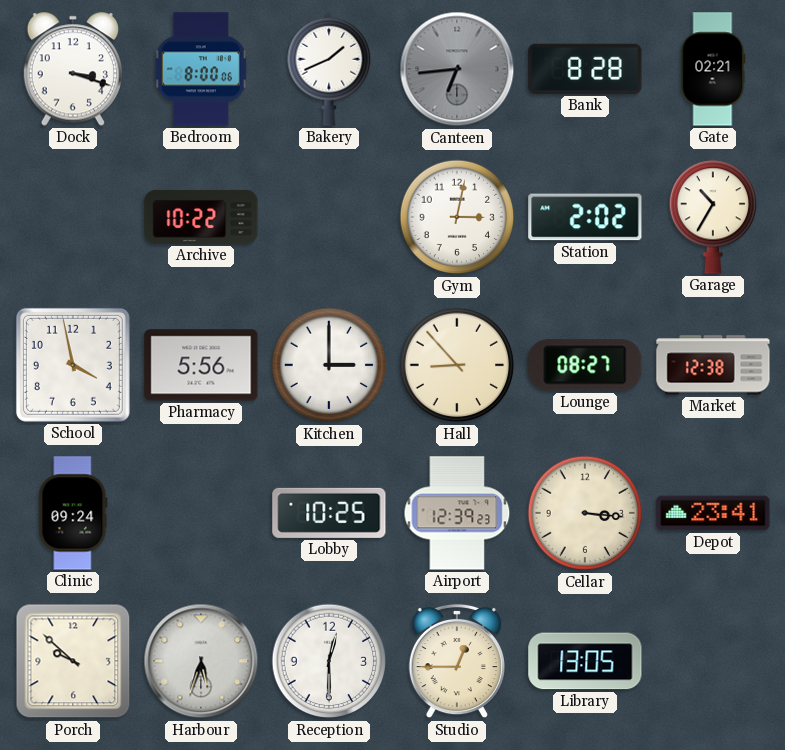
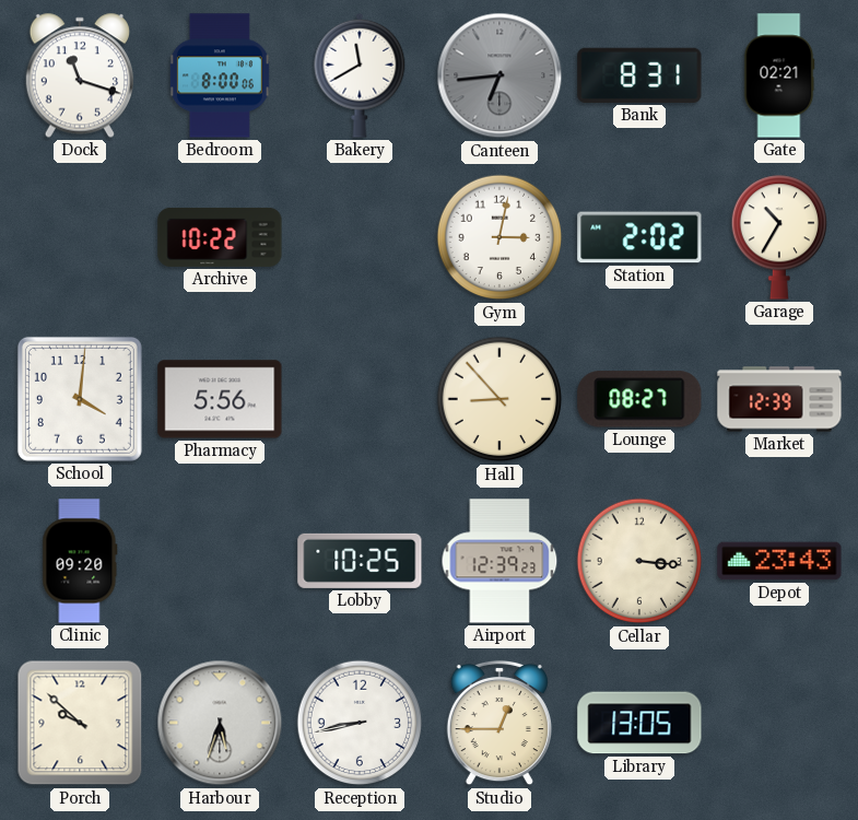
Dock: 3:18 -> 11:18 (80, 75)
Bakery: 1:41 -> 11:40 (360, 75)
Bank: 8:28 -> 8:31 (639, 75)
School: 3:58 -> 4:01 (80, 399)
Kitchen: 3:00 -> none (329, 365)
Market: 12:38 -> 12:39 (779, 399)
Clinic: 09:24 -> 09:20 (80, 561)
Depot: 23:41 -> 23:43 (779, 561)
Reception: 12:30 -> 8:43 (360, 723)
